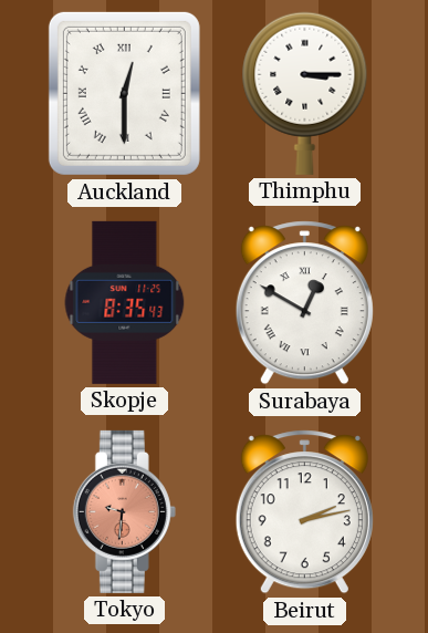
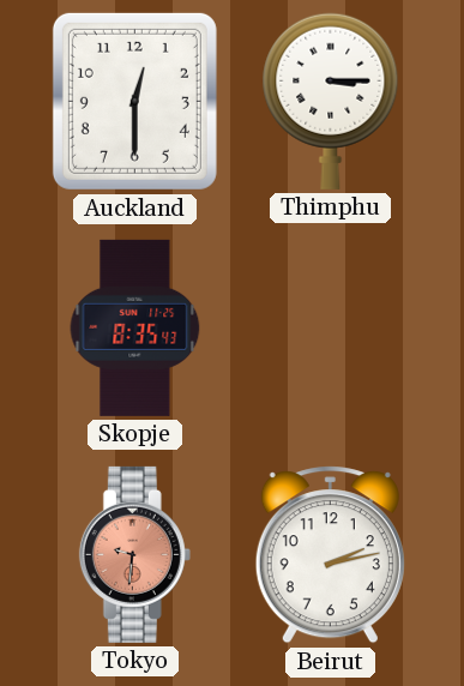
Auckland numerals: Roman -> Arabic (134, 101)
Surabaya: 12:50 -> none (304, 303)
